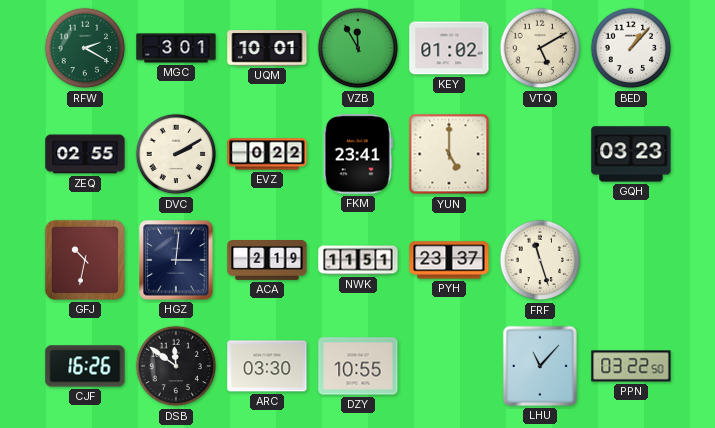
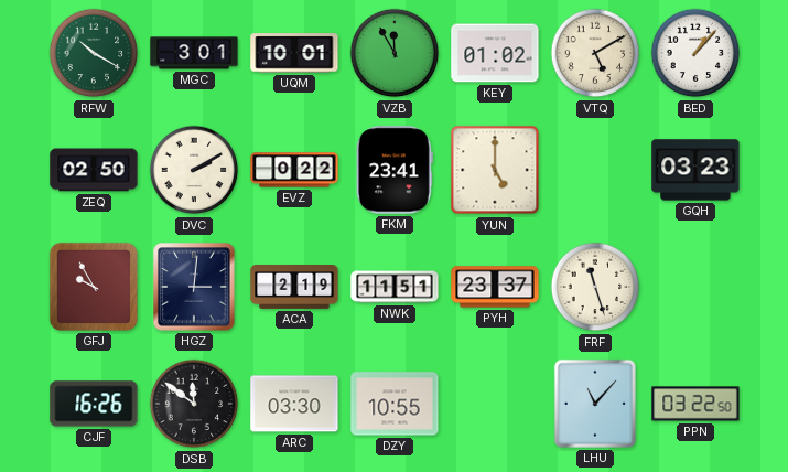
RFW: 2:20 -> 10:20 (94, 53)
ZEQ: 02:55 -> 02:50 (94, 170)
GFJ: 10:32 -> 9:55 (94, 287)
